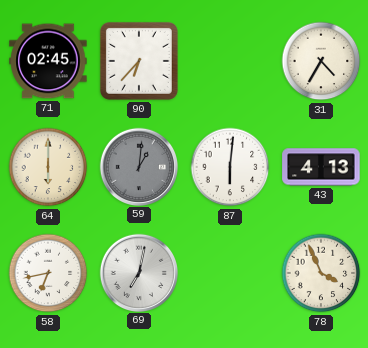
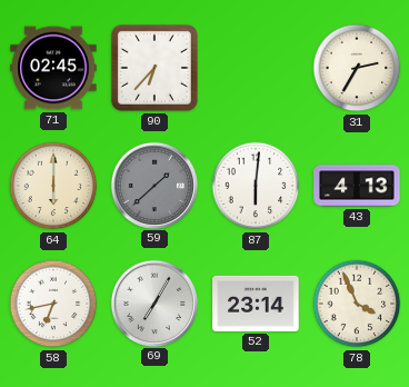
31: 4:35 -> 2:35 (357, 68)
59: 1:01 -> 1:38 (153, 185)
69: 7:02 -> 7:05 (153, 302)
52: none -> 23:14 (256, 304)
